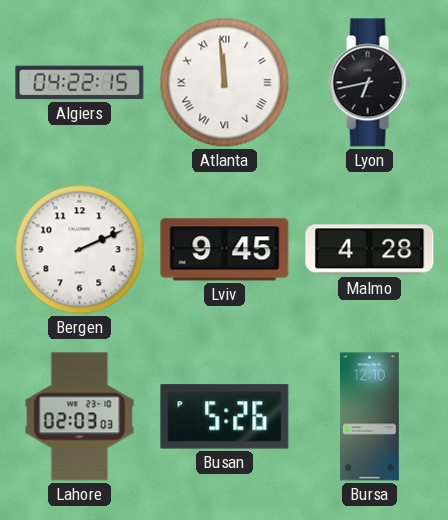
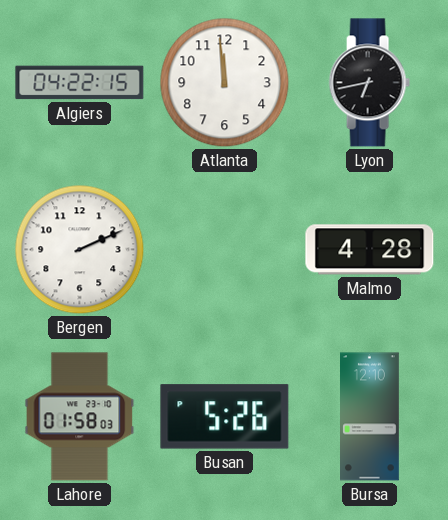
Atlanta numerals: Roman -> Arabic (225, 83)
Lviv: 9:45 -> none (225, 250)
Lahore: 02:03 -> 01:58 (80, 417)
